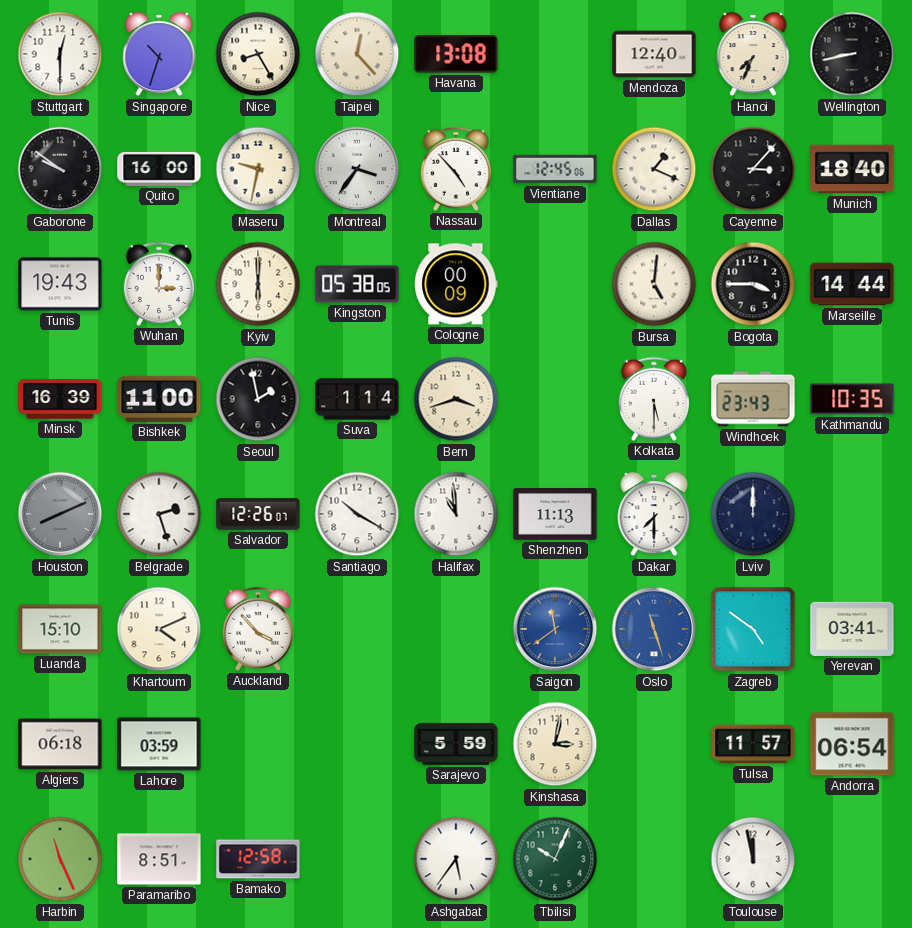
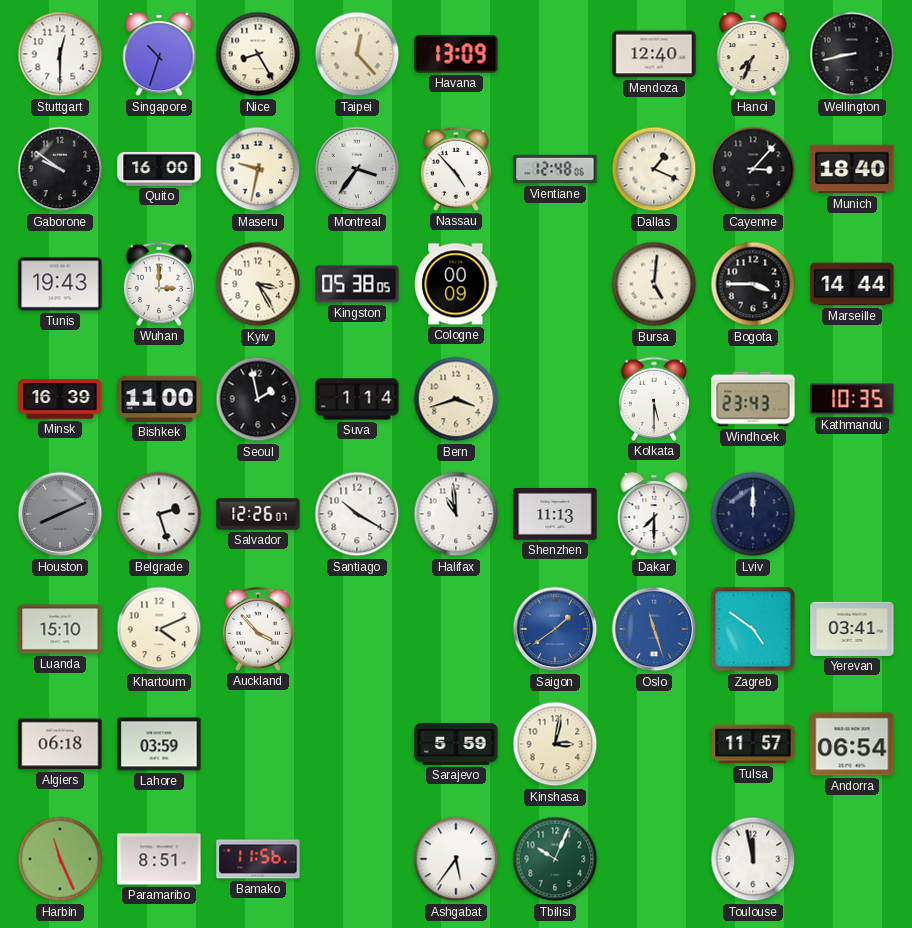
Havana: 13:08 -> 13:09 (456, 54)
Vientiane: 12:45 -> 12:48 (555, 169)
Kyiv: 6:00 -> 3:25 (258, 284)
Saigon: 11:39 -> 1:39 (555, 629)
Bamako: 12:58 -> 11:56 (258, 859)
